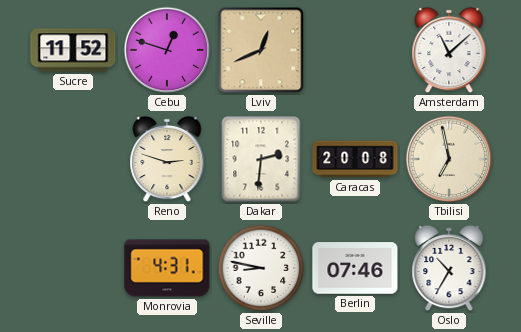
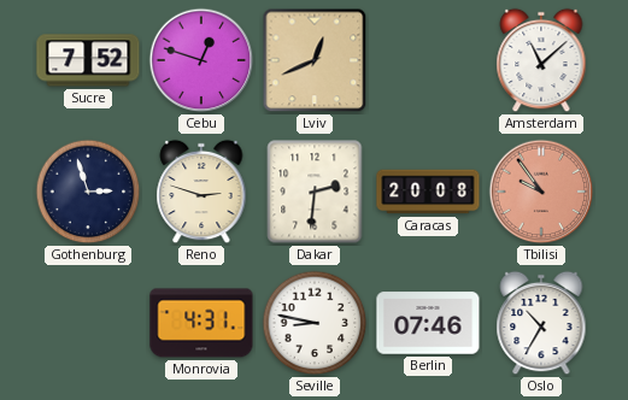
Sucre: 11:52 -> 7:52 (88, 60)
Gothenburg: none -> 2:57 (88, 192)
Tbilisi: 6:58 -> 9:54 (541, 192)
Tbilisi dial: cream -> salmon (541, 192)
